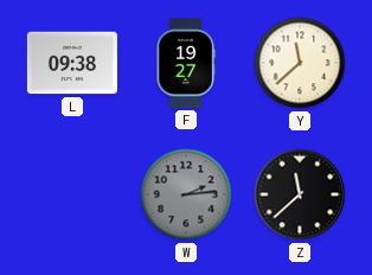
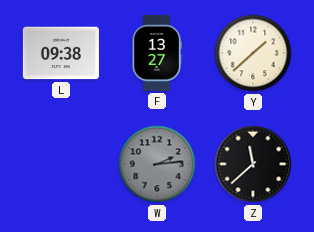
F: 19:27 -> 13:27 (157, 53)
Y: 11:38 -> 1:38 (253, 53)
